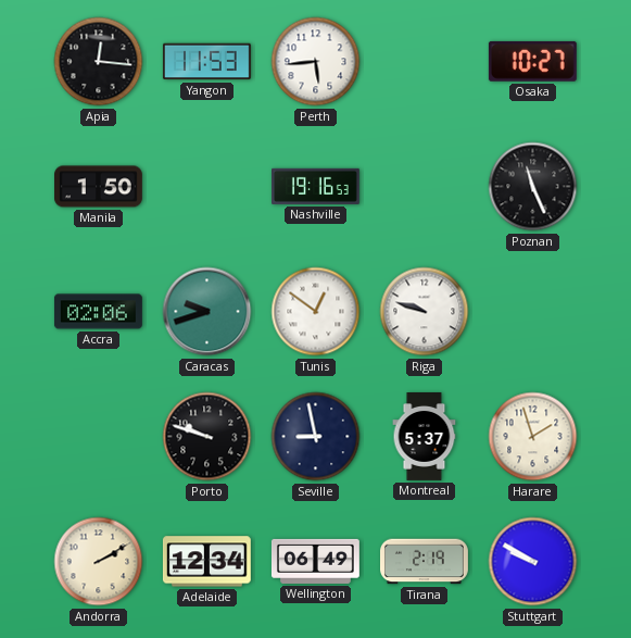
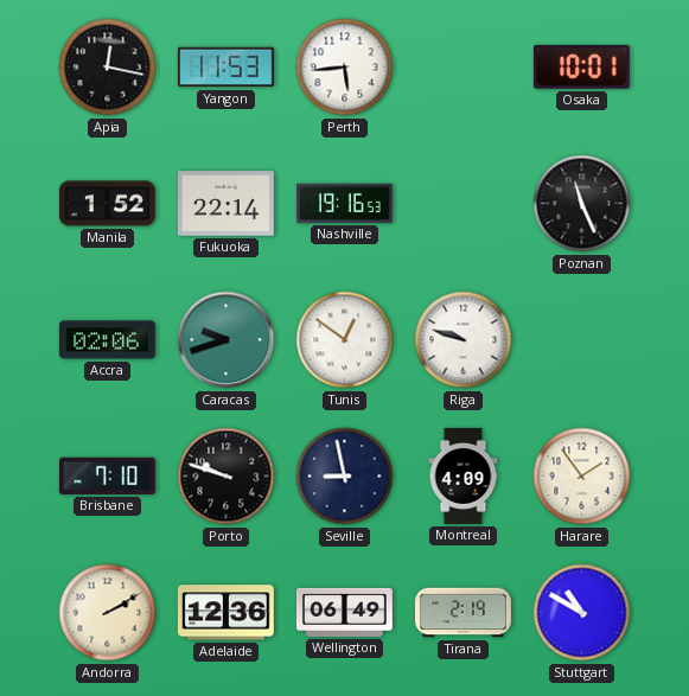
Apia: 12:16 -> 12:17 (108, 68)
Osaka: 10:27 -> 10:01 (581, 66)
Manila: 1:50 -> 1:52 (108, 204)
Fukuoka: none -> 22:14 (225, 204)
Brisbane: none -> 7:10 (107, 475)
Montreal: 5:37 -> 4:09 (464, 477)
Harare: 1:57 -> 1:54 (582, 477)
Adelaide: 12:34 -> 12:36 (225, 613)
Stuttgart: 9:50 -> 10:50 (582, 613)
